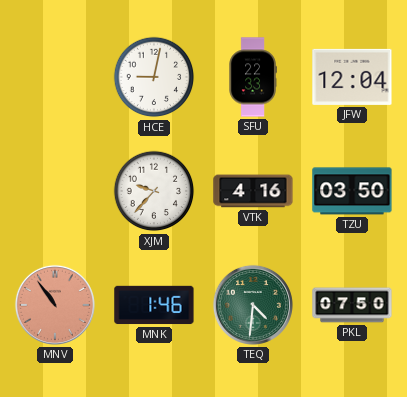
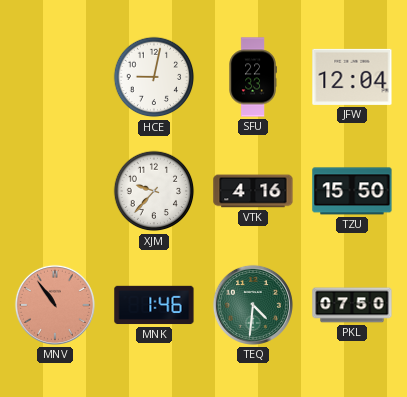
TZU: 03:50 -> 15:50 (352, 191)
